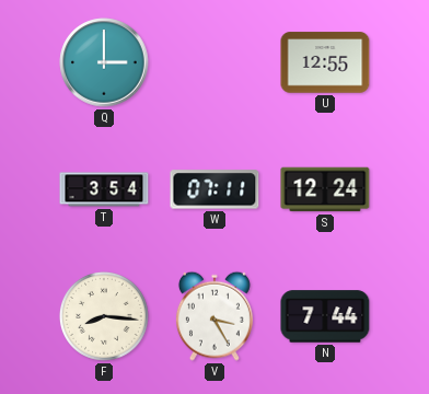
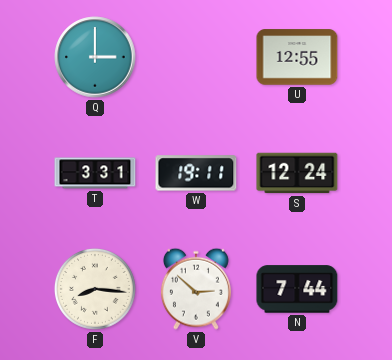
T: 3:54 -> 3:31 (95, 173)
W: 07:11 -> 19:11 (196, 173)
V: 3:25 -> 2:52 (196, 289)
